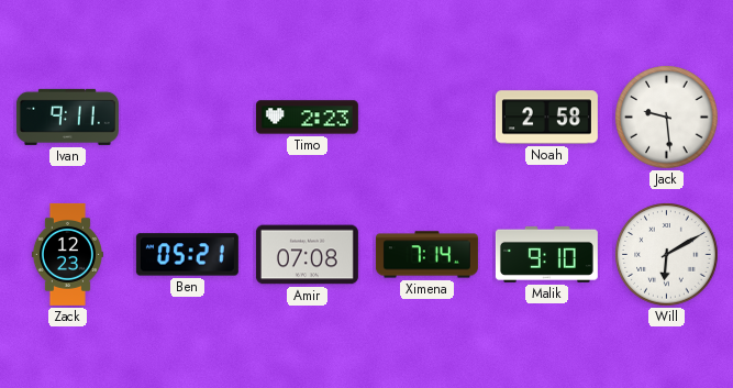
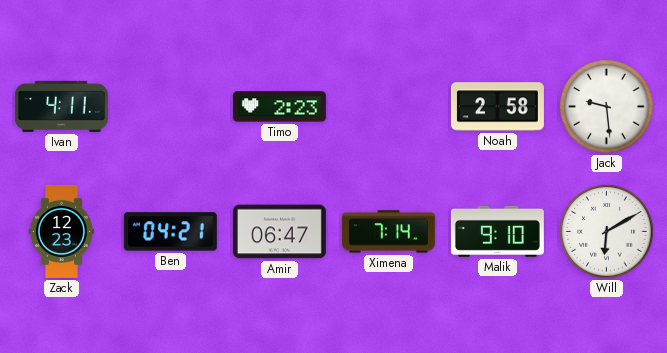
Ivan: 9:11 -> 4:11 (61, 106)
Ben: 05:21 -> 04:21 (170, 232)
Amir: 07:08 -> 06:47 (279, 232)
